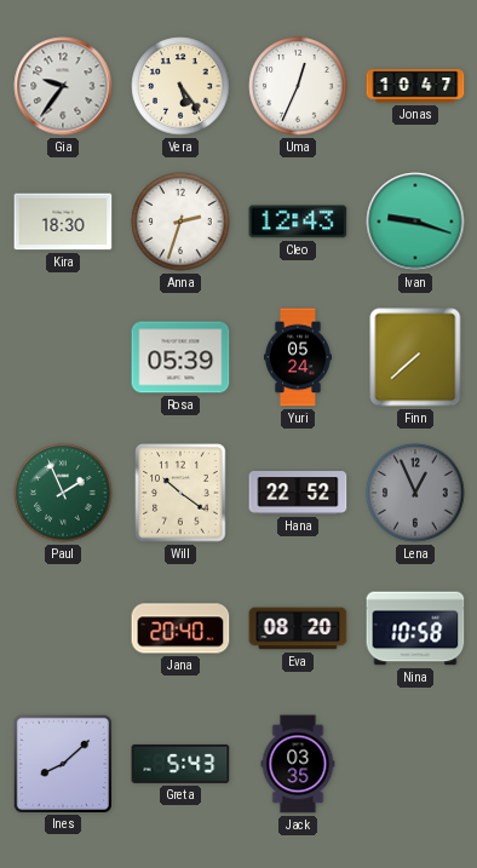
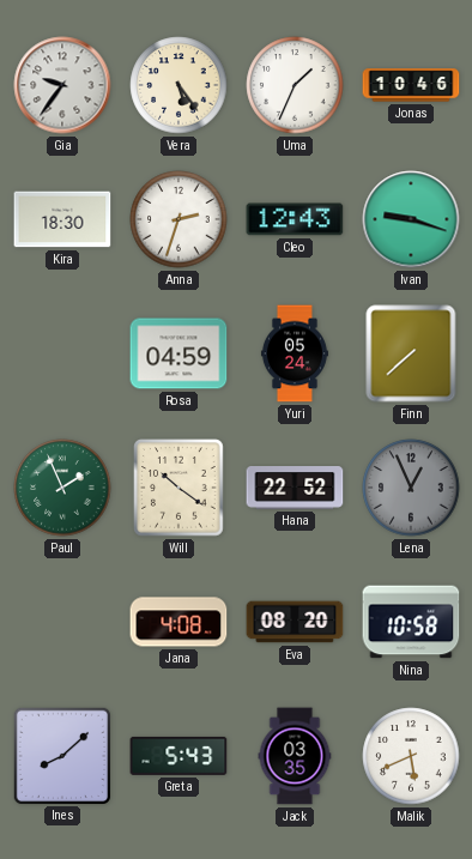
Uma: 12:34 -> 1:34 (295, 85)
Jonas: 10:47 -> 10:46 (411, 85)
Rosa: 05:39 -> 04:59 (178, 353)
Jana: 20:40 -> 4:08 (178, 622)
Malik: none -> 5:41 (411, 756)
